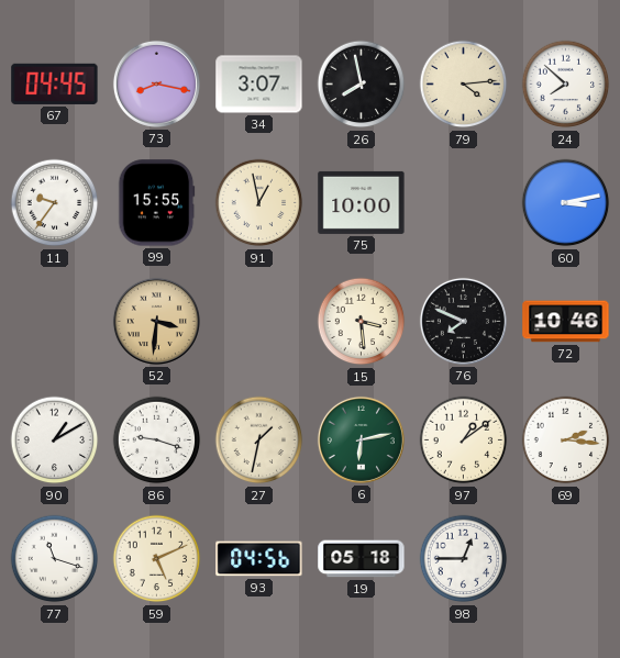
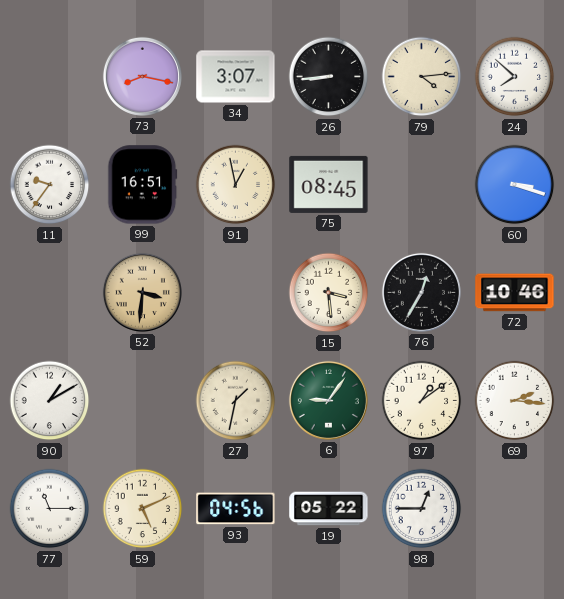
67: 04:45 -> none (55, 83)
26: 7:58 -> 8:44 (329, 77)
99: 15:55 -> 16:51 (143, 185)
75: 10:00 -> 08:45 (329, 184)
60: 3:13 -> 3:18 (515, 185)
76: 7:49 -> 12:35 (421, 292)
86: 9:18 -> none (157, 440)
6: 6:13 -> 9:06 (328, 400)
77: 11:18 -> 11:15 (50, 509)
19: 05:18 -> 05:22 (329, 509)
